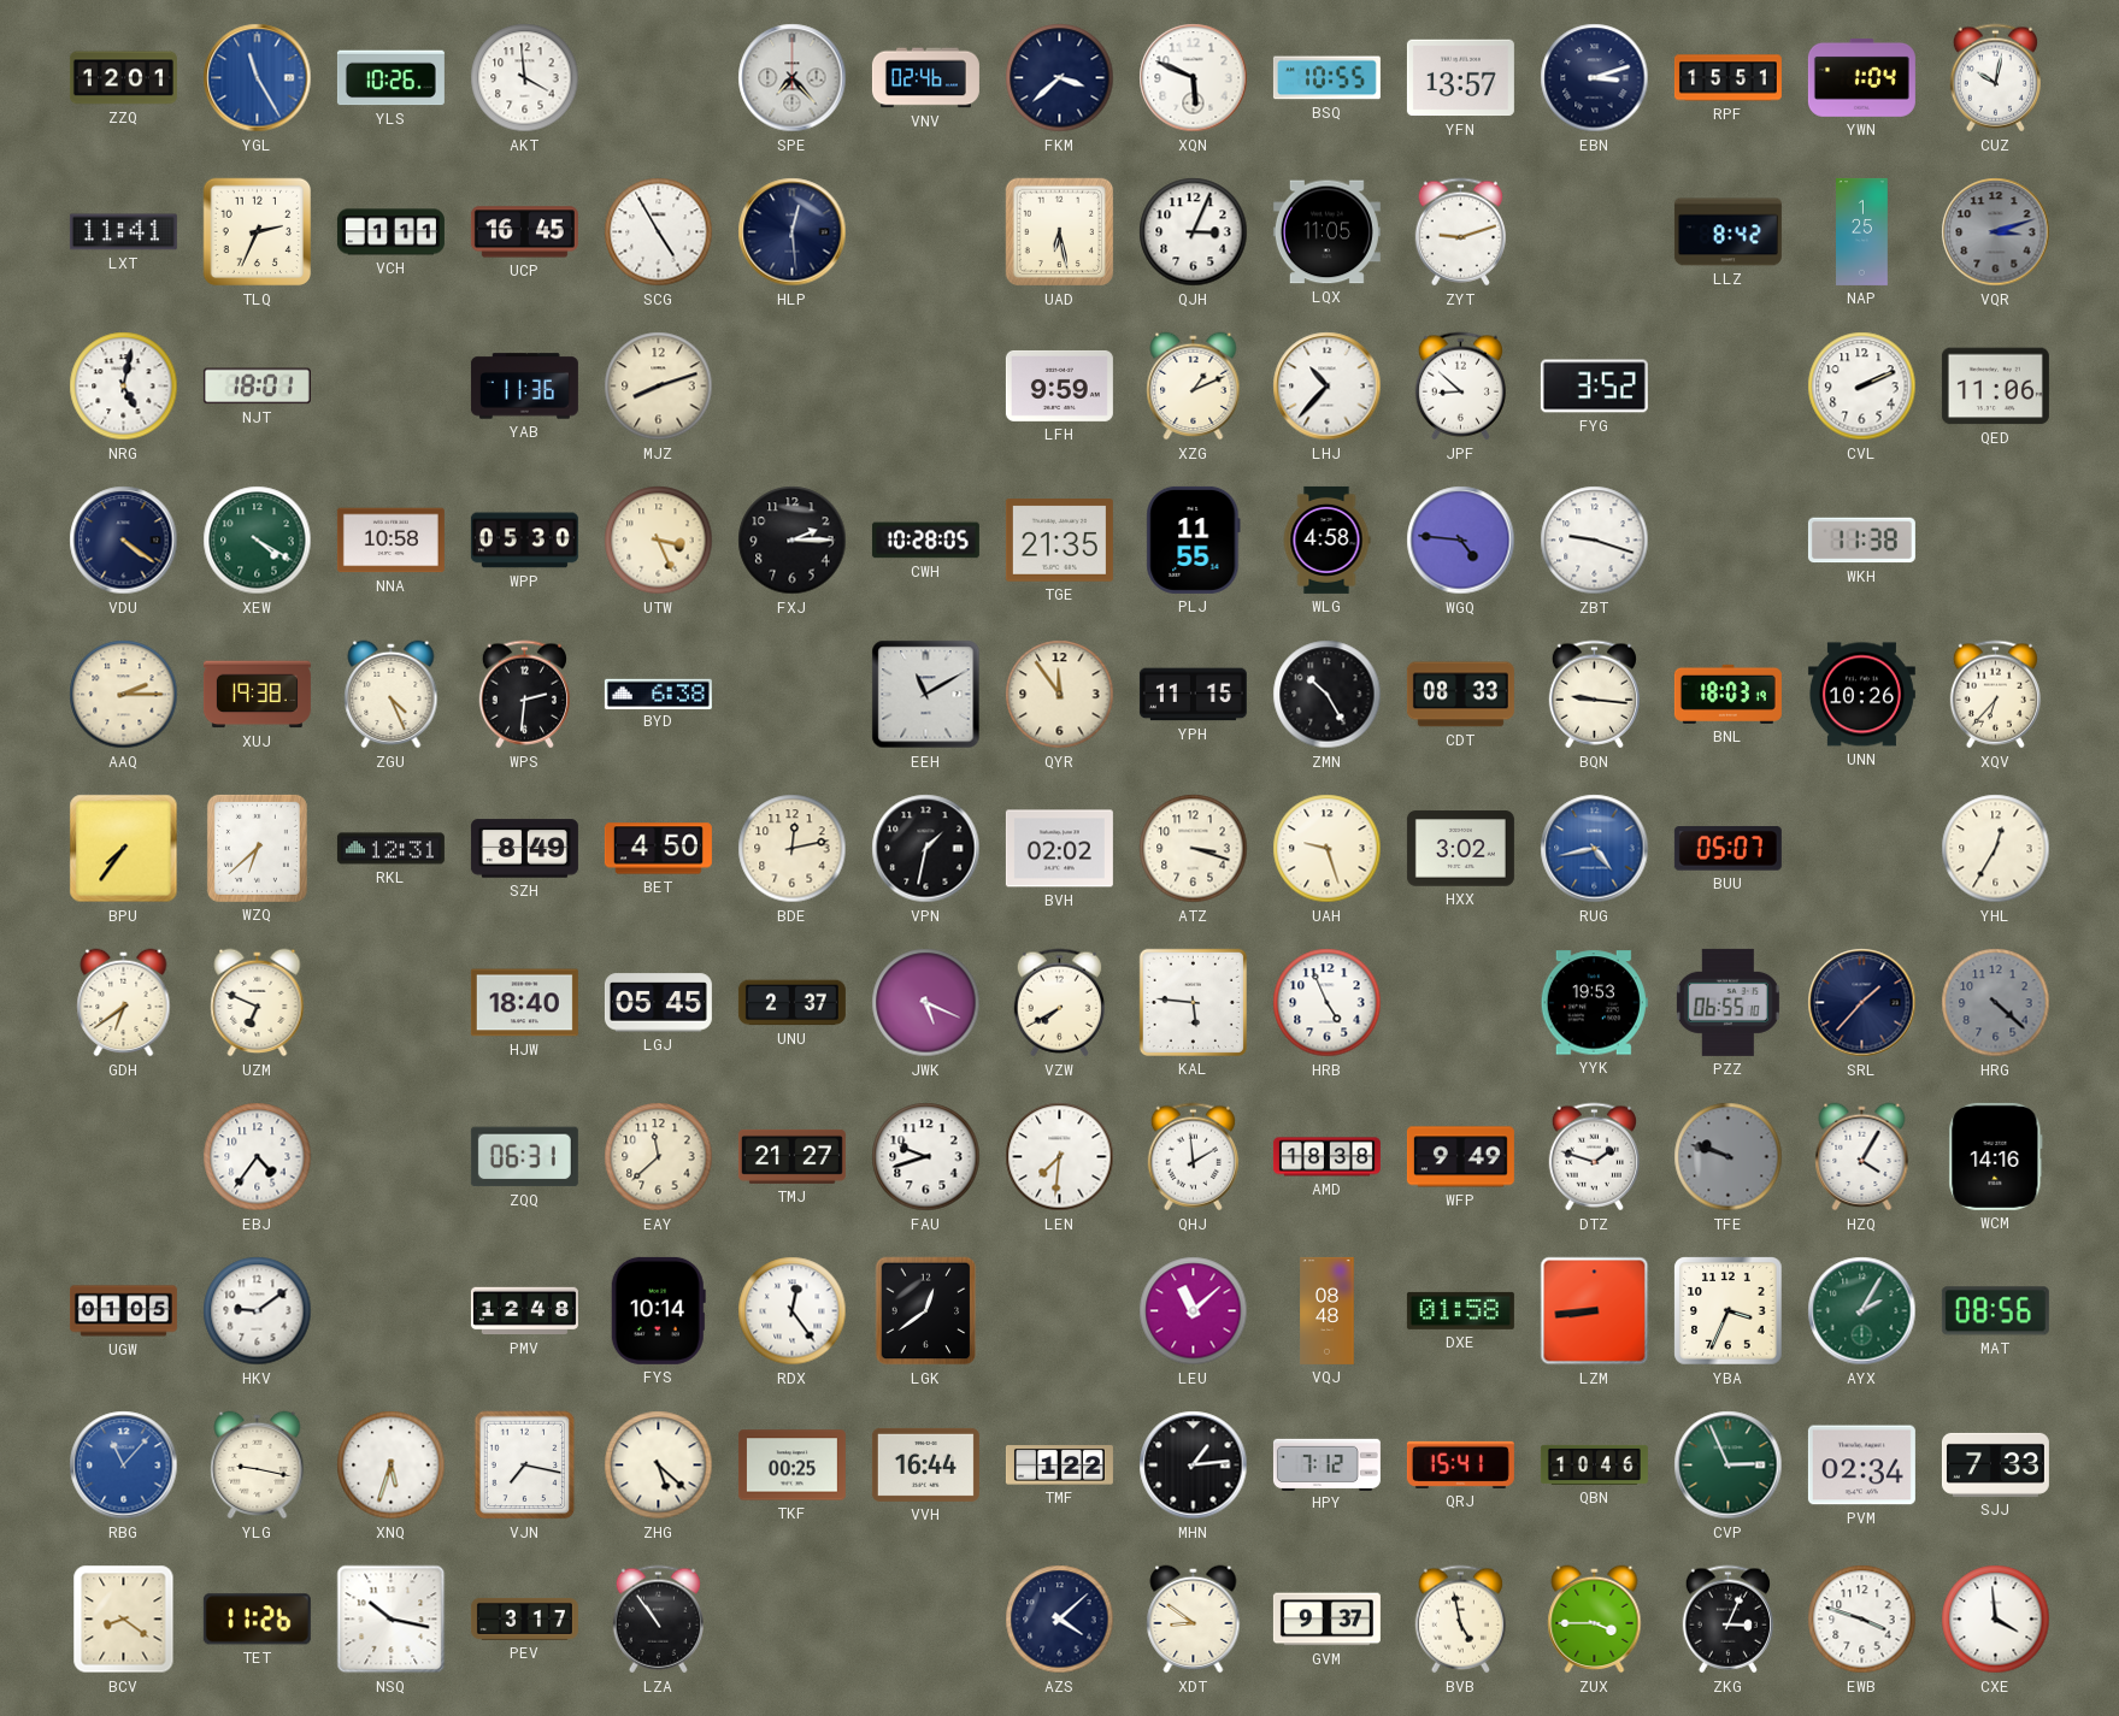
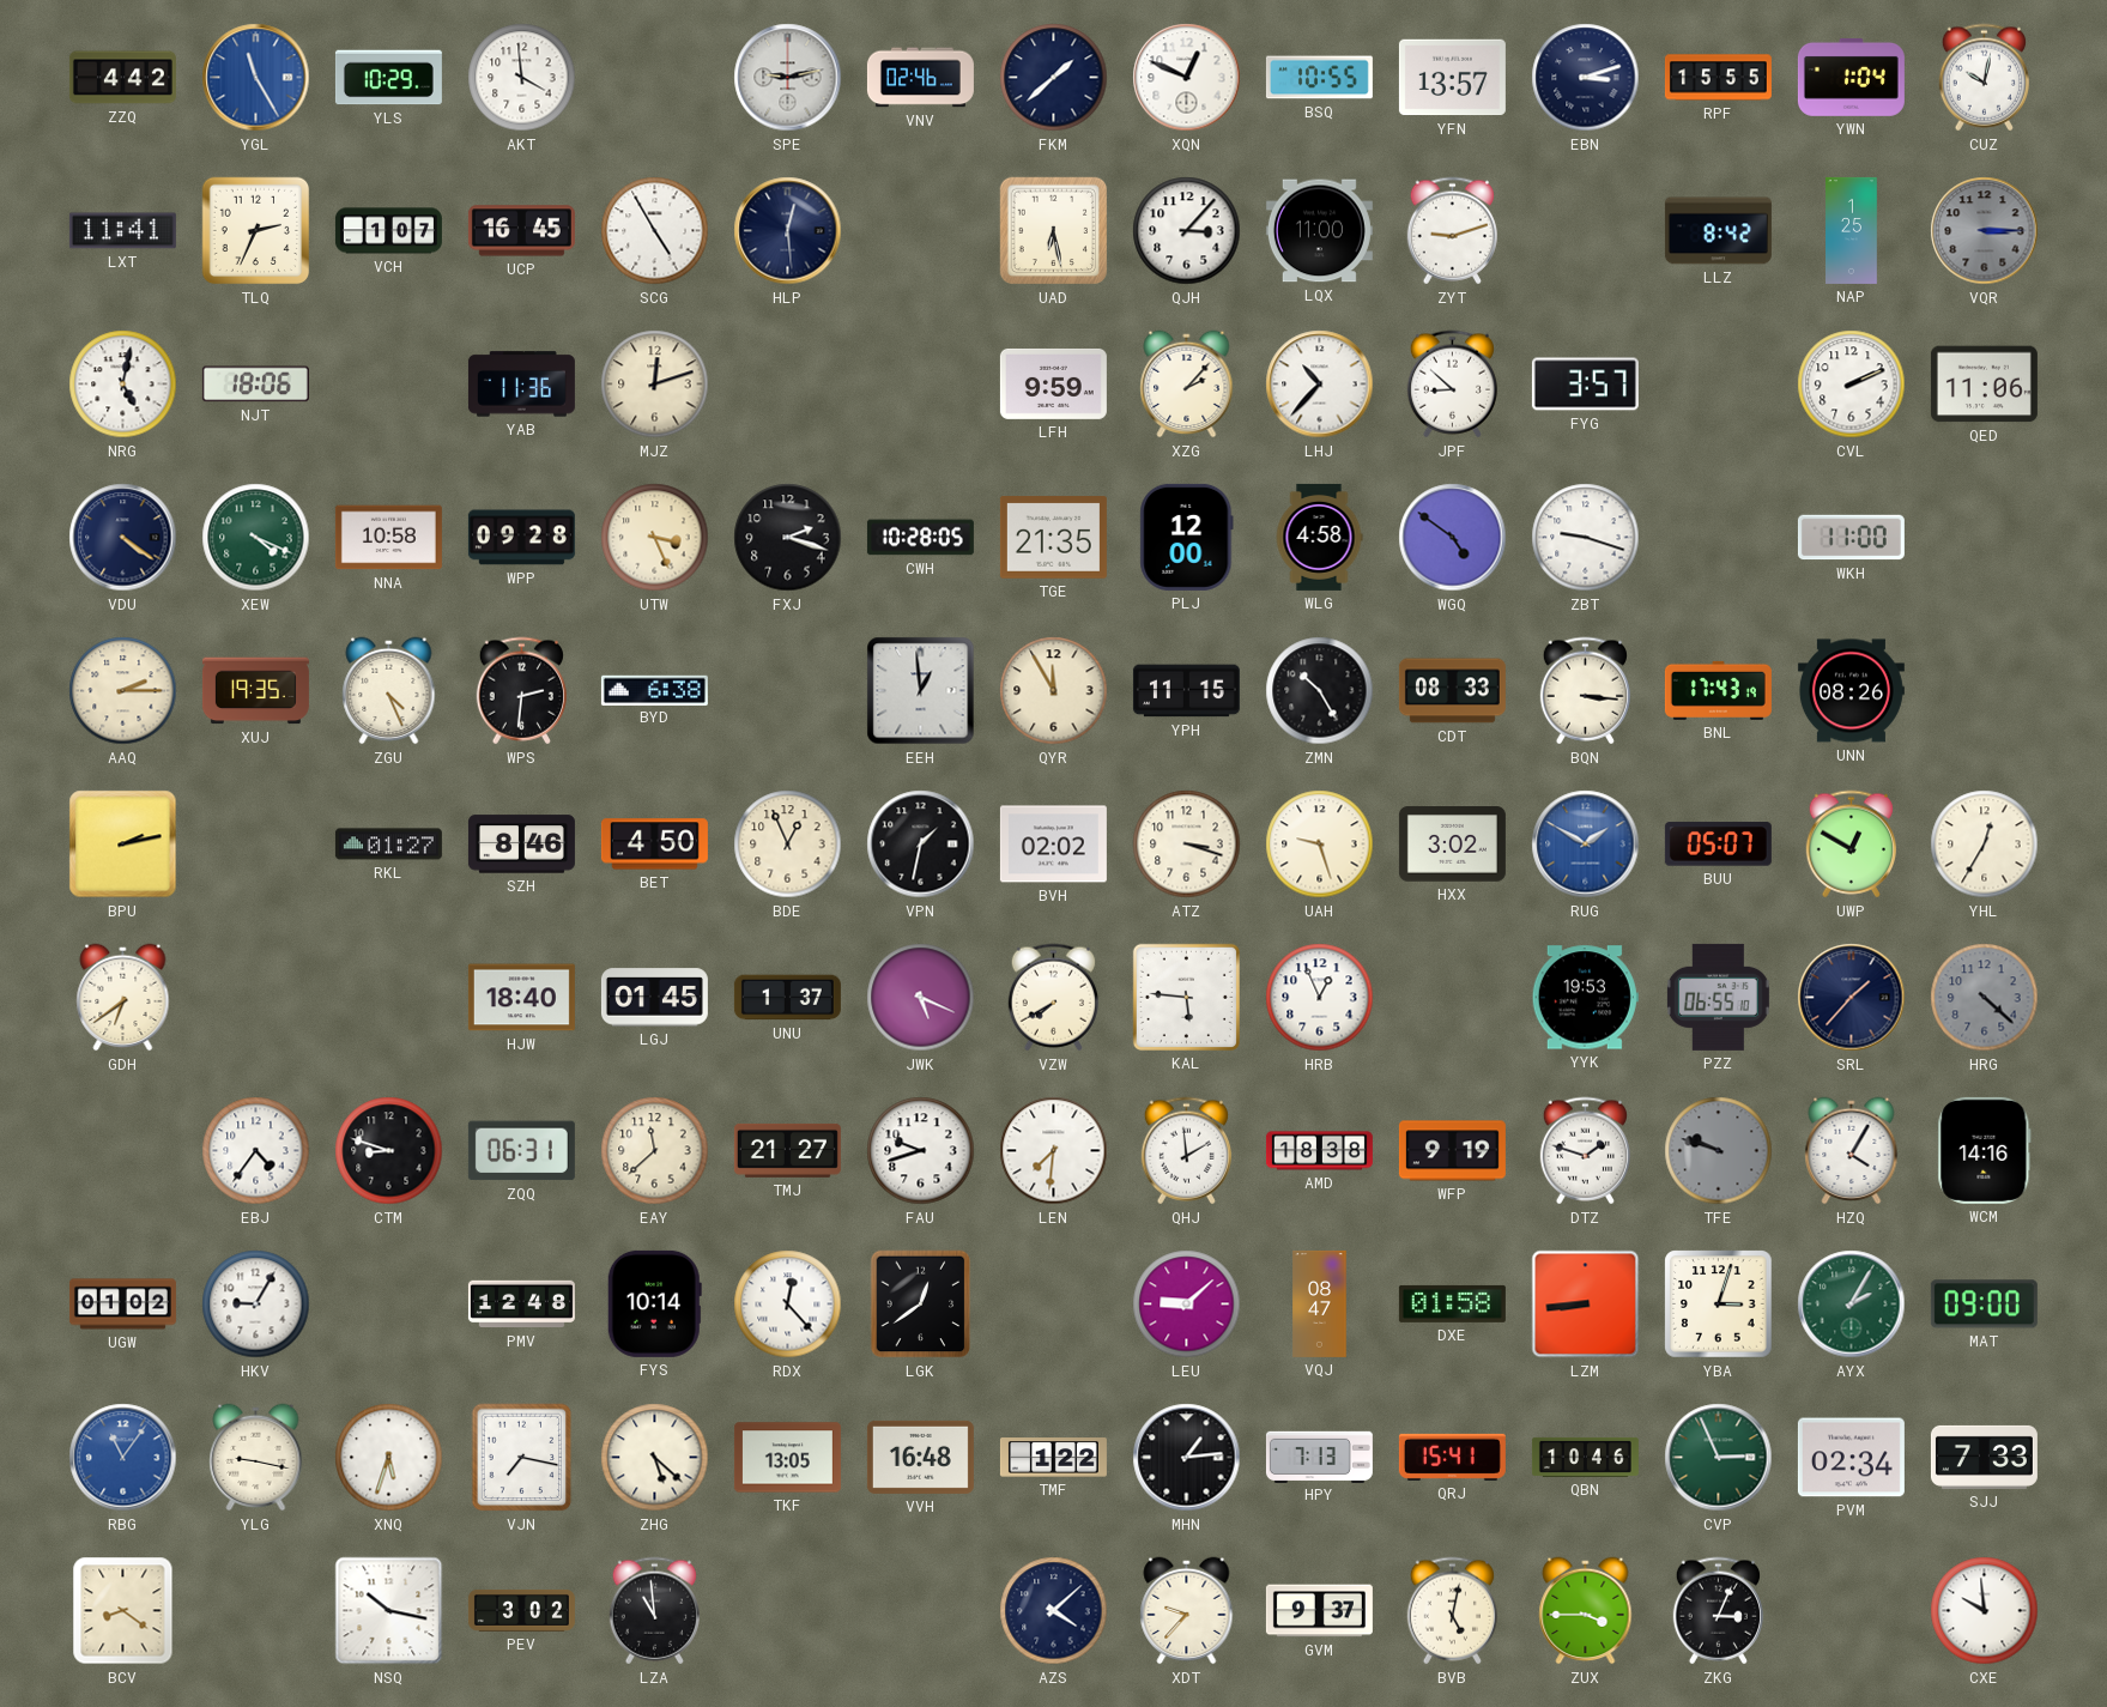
ZZQ: 12:01 -> 4:42 (122, 78)
YLS: 10:26 -> 10:29 (388, 78)
SPE: 7:23 -> 9:13 (788, 78)
FKM: 3:38 -> 1:38 (1054, 78)
XQN: 5:49 -> 12:49 (1187, 78)
RPF: 15:51 -> 15:55 (1718, 78)
VCH: 1:11 -> 1:07 (388, 231)
QJH: 3:04 -> 3:07 (1187, 231)
LQX: 11:05 -> 11:00 (1319, 231)
VQR: 3:12 -> 3:15 (1985, 231)
NJT: 18:01 -> 18:06 (255, 385)
MJZ: 8:12 -> 12:12 (655, 385)
XZG: 1:11 -> 2:07 (1187, 385)
FYG: 3:52 -> 3:57 (1585, 385)
XEW: 4:20 -> 4:19 (256, 538)
WPP: 05:30 -> 09:28 (521, 538)
FXJ: 2:15 -> 2:18 (788, 538)
PLJ: 11:55 -> 12:00 (1187, 537)
WGQ: 4:46 -> 4:51 (1453, 538)
WKH: 11:38 -> 11:00 (1851, 538)
XUJ: 19:38 -> 19:35 (255, 691)
EEH: 11:10 -> 12:59 (921, 691)
QYR: 11:54 -> 11:55 (1054, 691)
BQN: 9:16 -> 3:16 (1585, 691)
BNL: 18:03 -> 17:43 (1718, 690)
UNN: 10:26 -> 08:26 (1851, 691)
XQV: 6:37 -> none (1995, 695)
BPU: 7:36 -> 2:13 (123, 845)
WZQ: 6:38 -> none (257, 848)
RKL: 12:31 -> 01:27 (388, 845)
SZH: 8:49 -> 8:46 (521, 845)
BDE: 12:13 -> 12:56 (788, 845)
RUG: 4:43 -> 1:50 (1586, 845)
UWP: none -> 12:50 (1851, 845)
UZM: 6:49 -> none (258, 1003)
LGJ: 05:45 -> 01:45 (654, 998)
UNU: 2:37 -> 1:37 (787, 998)
HRB: 4:56 -> 12:56 (1320, 998)
CTM: none -> 8:48 (389, 1151)
WFP: 9:49 -> 9:19 (1452, 1151)
UGW: 01:05 -> 01:02 (122, 1305)
HKV: 9:09 -> 9:05 (256, 1305)
RDX: 12:24 -> 12:23 (788, 1305)
LEU: 11:08 -> 9:08 (1187, 1305)
VQJ: 08:48 -> 08:47 (1320, 1303)
YBA: 3:34 -> 3:03 (1719, 1305)
MAT: 08:56 -> 09:00 (1984, 1305)
RBG: 11:07 -> 11:06 (123, 1458)
TKF: 00:25 -> 13:05 (787, 1458)
VVH: 16:44 -> 16:48 (920, 1457)
HPY: 7:12 -> 7:13 (1319, 1457)
TET: 11:26 -> none (257, 1620)
PEV: 3:17 -> 3:02 (521, 1610)
LZA: 10:54 -> 10:59 (654, 1611)
XDT: 8:51 -> 9:37 (1187, 1611)
BVB: 4:58 -> 5:02 (1452, 1611)
EWB: 3:48 -> none (1862, 1620)
CXE: 3:59 -> 9:59 (1985, 1611)
